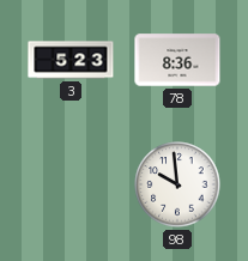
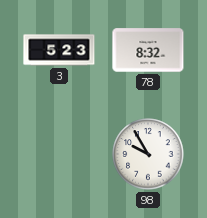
78: 8:36 -> 8:32 (148, 50)
98: 9:59 -> 9:55 (148, 154)
